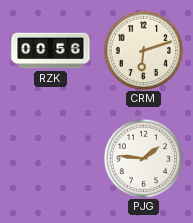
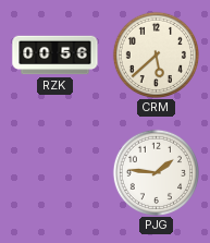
CRM: 6:12 -> 5:38 (156, 54)
